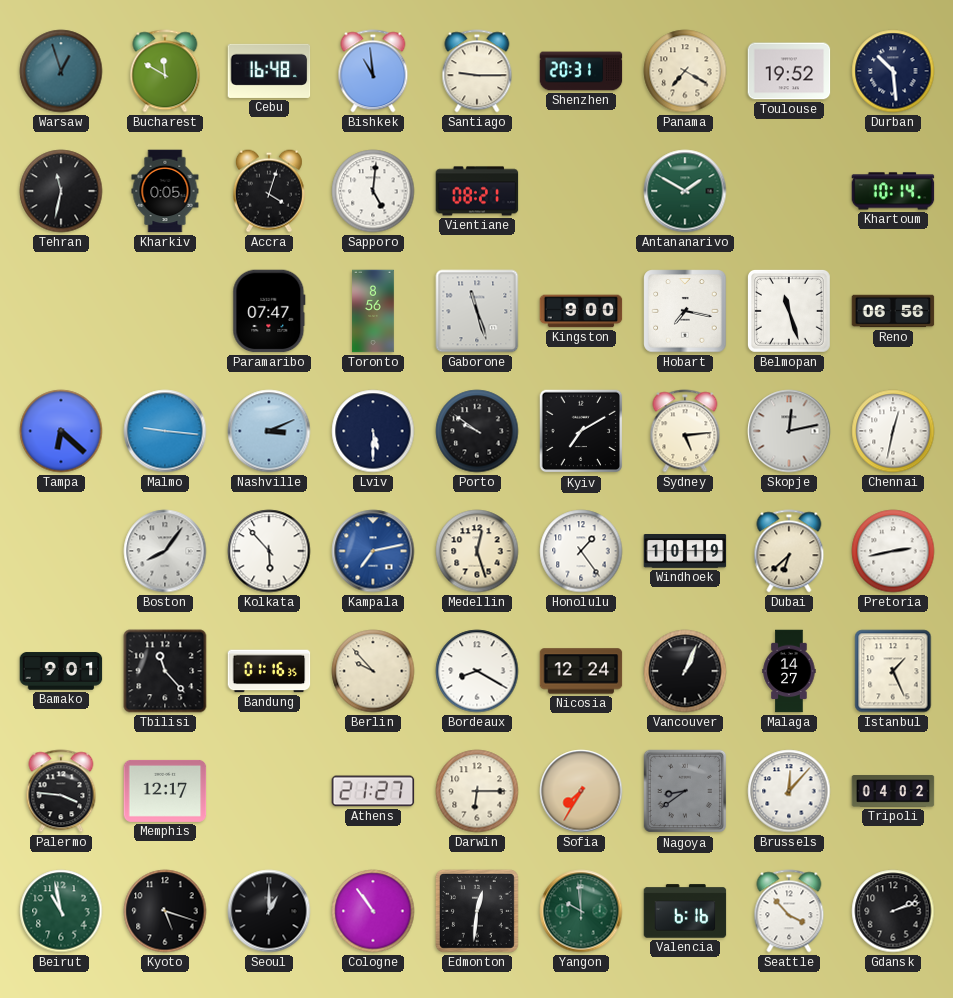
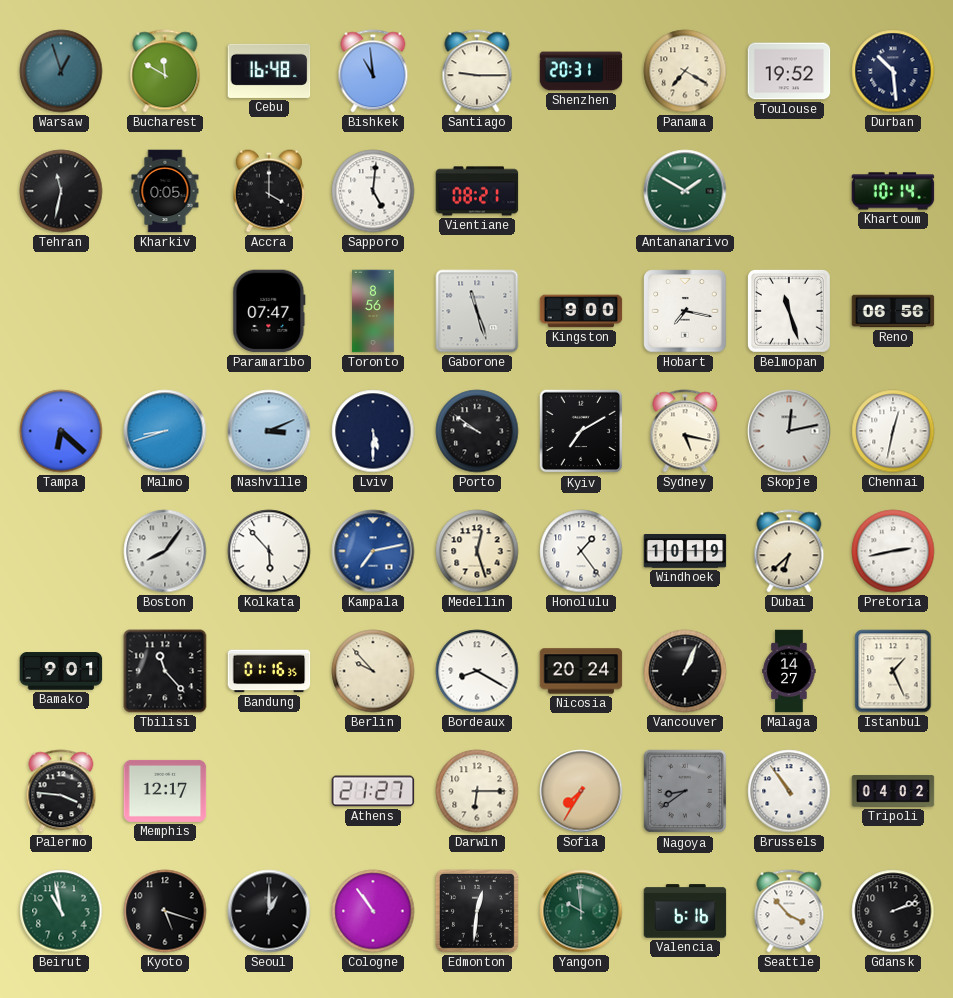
Accra: 4:03 -> 4:00 (269, 191)
Malmo: 9:16 -> 8:42 (165, 431)
Sydney: 5:14 -> 5:17 (685, 431)
Nicosia: 12:24 -> 20:24 (581, 671)
Brussels: 12:07 -> 10:54 (789, 791)
